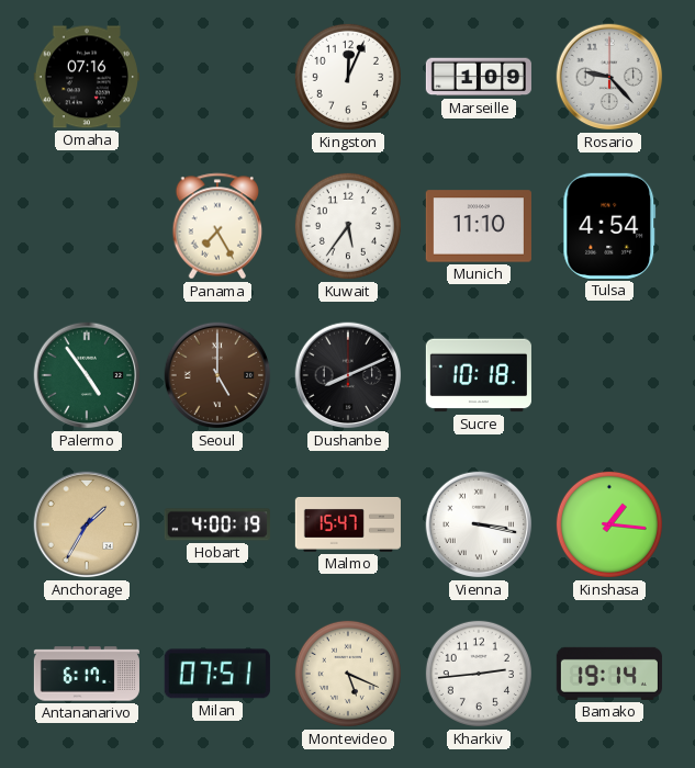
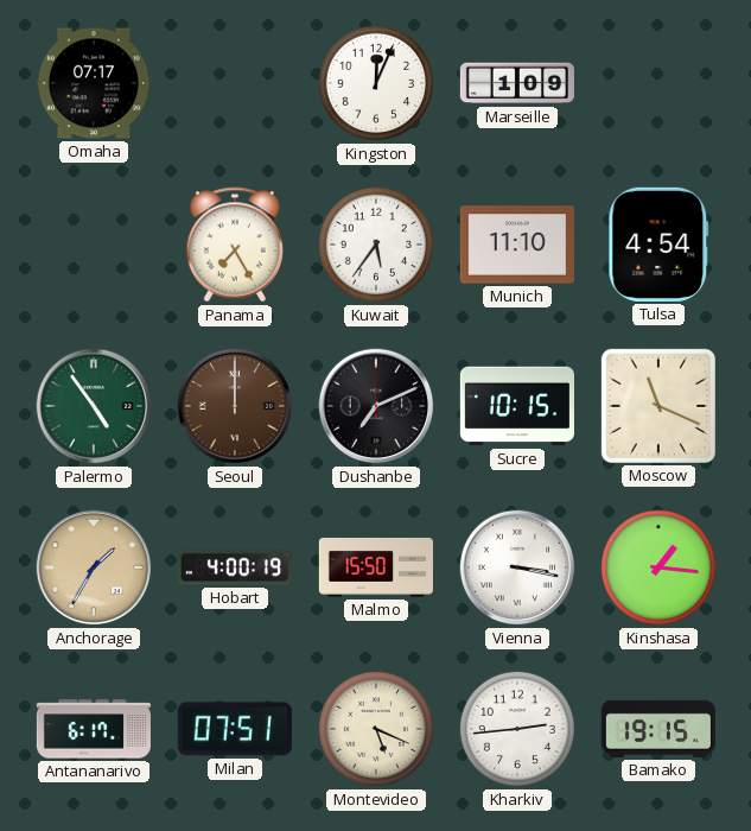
Omaha: 07:16 -> 07:17 (94, 83)
Rosario: 9:23 -> none (609, 77)
Seoul: 5:00 -> 12:00 (235, 406)
Dushanbe: 8:11 -> 7:11 (376, 406)
Sucre: 10:18 -> 10:15 (517, 406)
Moscow: none -> 11:19 (658, 406)
Malmo: 15:47 -> 15:50 (376, 567)
Bamako: 19:14 -> 19:15 (658, 729)
